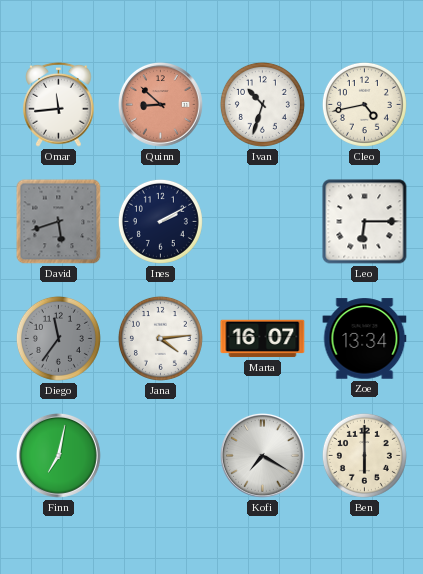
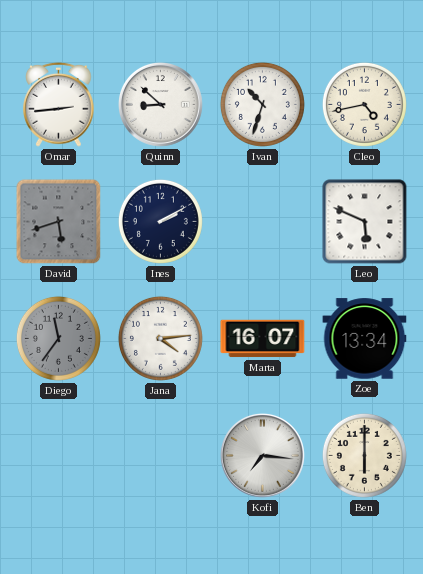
Omar: 11:44 -> 2:44 (59, 104)
Quinn dial: salmon -> white (161, 105)
Leo: 6:15 -> 5:49 (365, 222)
Finn: 7:02 -> none (59, 456)
Kofi: 7:20 -> 7:16 (263, 456)
